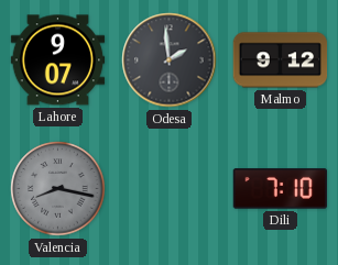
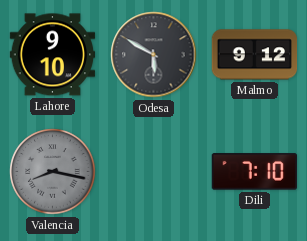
Lahore: 9:07 -> 9:10 (53, 55)
Odesa: 1:59 -> 5:50 (154, 55)
